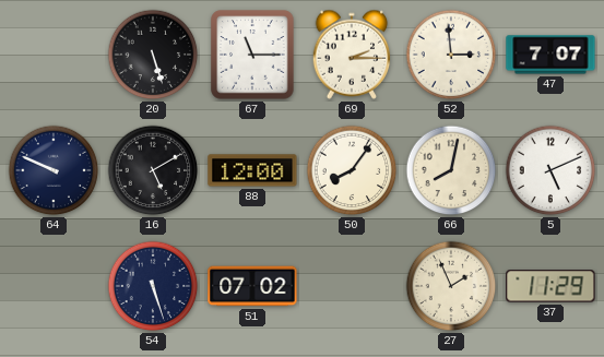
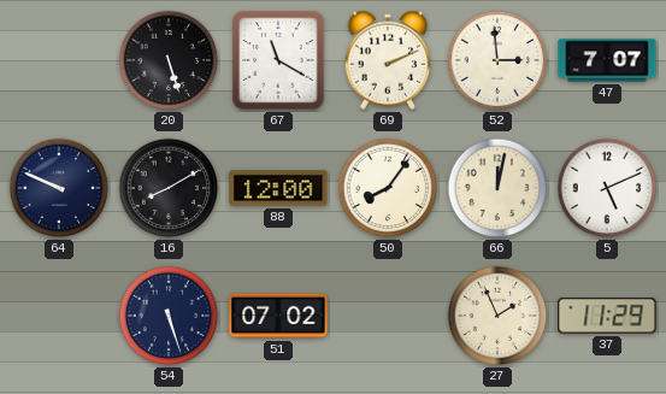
67: 11:15 -> 11:20 (278, 60)
69: 2:15 -> 2:11 (388, 60)
16: 5:10 -> 8:10 (169, 188)
66: 8:02 -> 12:02 (497, 188)
